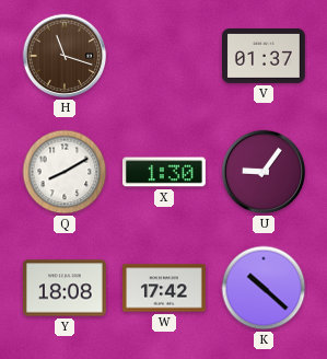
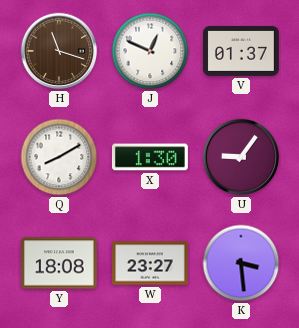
J: none -> 12:49 (150, 51)
W: 17:42 -> 23:27 (151, 263)
K: 10:22 -> 3:29 (241, 263)
